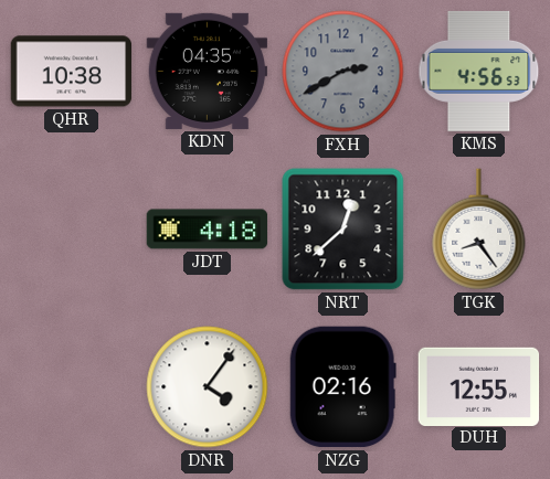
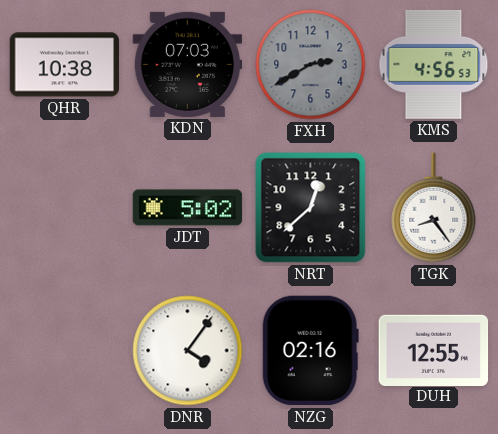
KDN: 04:35 -> 07:03 (188, 64)
JDT: 4:18 -> 5:02 (188, 208)
